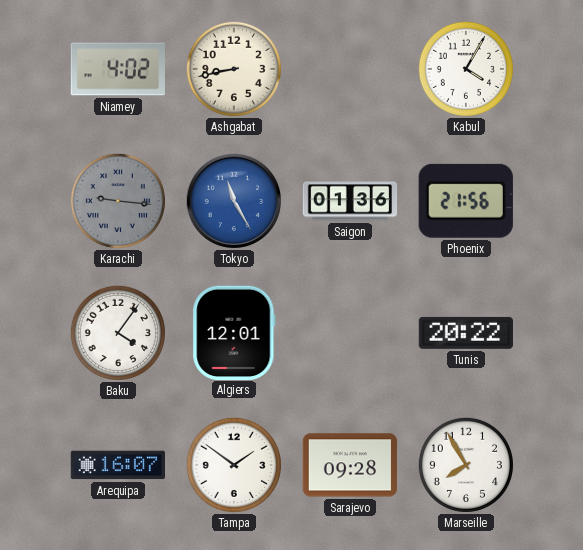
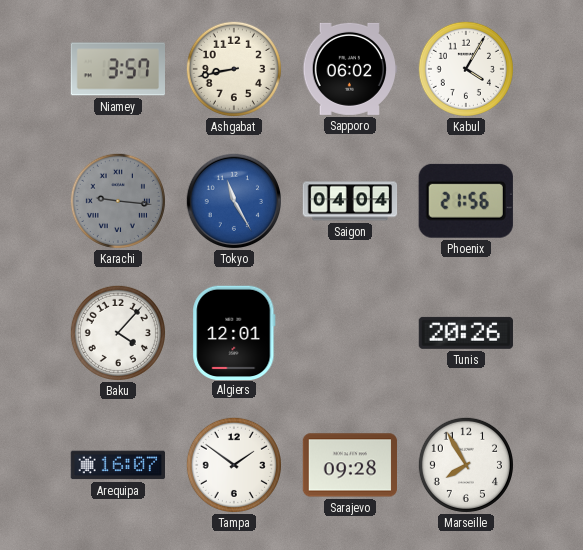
Niamey: 4:02 -> 3:57 (118, 69)
Sapporo: none -> 06:02 (350, 69)
Saigon: 01:36 -> 04:04 (350, 201)
Baku: 4:06 -> 4:07 (118, 333)
Tunis: 20:22 -> 20:26 (466, 333)
